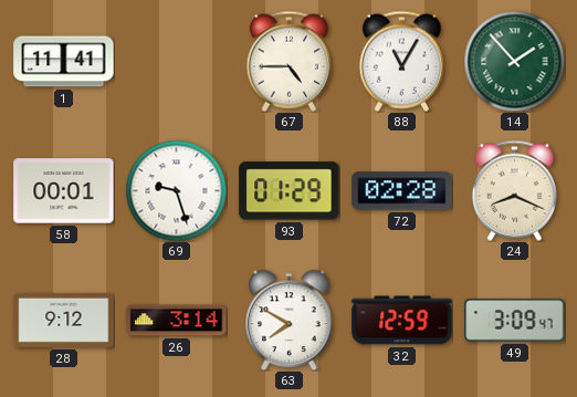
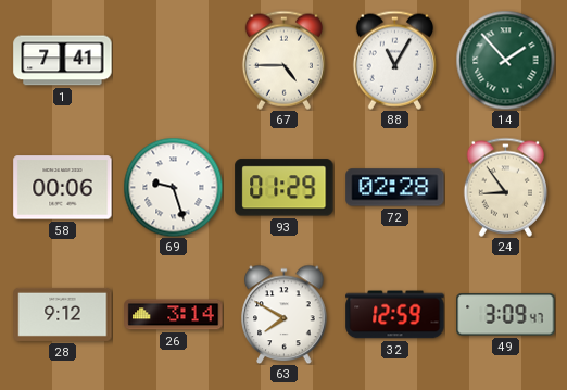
1: 11:41 -> 7:41 (63, 61)
58: 00:01 -> 00:06 (63, 188)
24: 8:19 -> 8:54 (505, 187)
